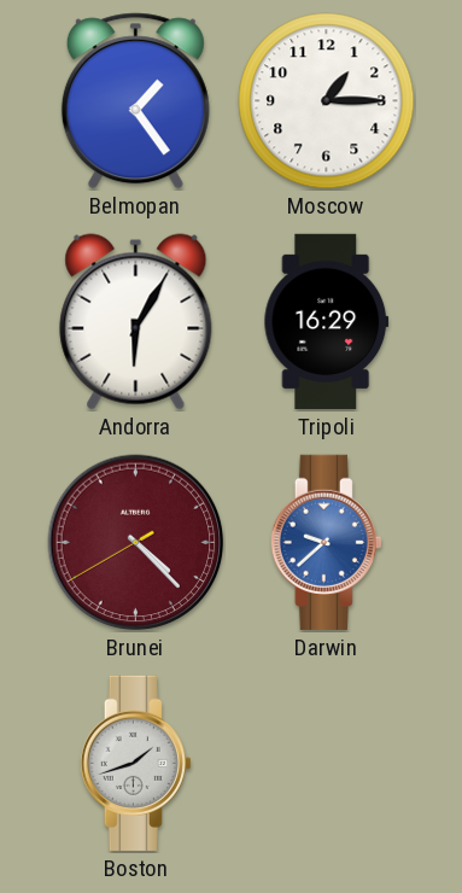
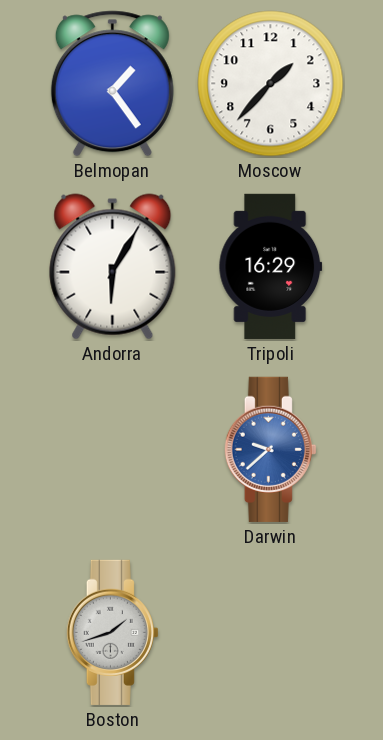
Moscow: 1:15 -> 1:37 (271, 84)
Brunei: 4:22 -> none (136, 543)
